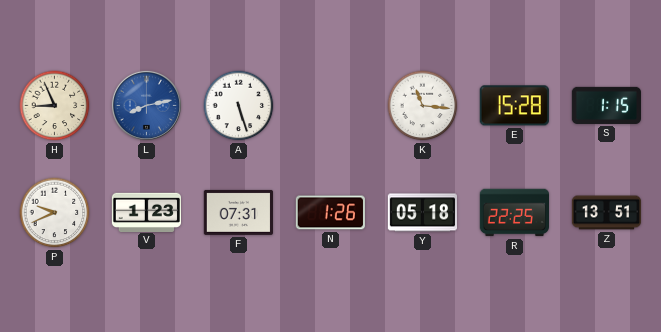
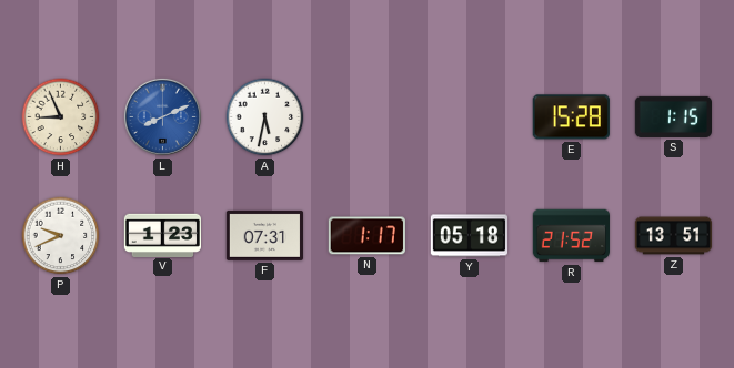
L: 8:13 -> 8:11 (162, 116)
A: 5:27 -> 5:32 (265, 117)
K: 11:16 -> none (423, 106)
N: 1:26 -> 1:17 (366, 236)
R: 22:25 -> 21:52 (571, 236)
